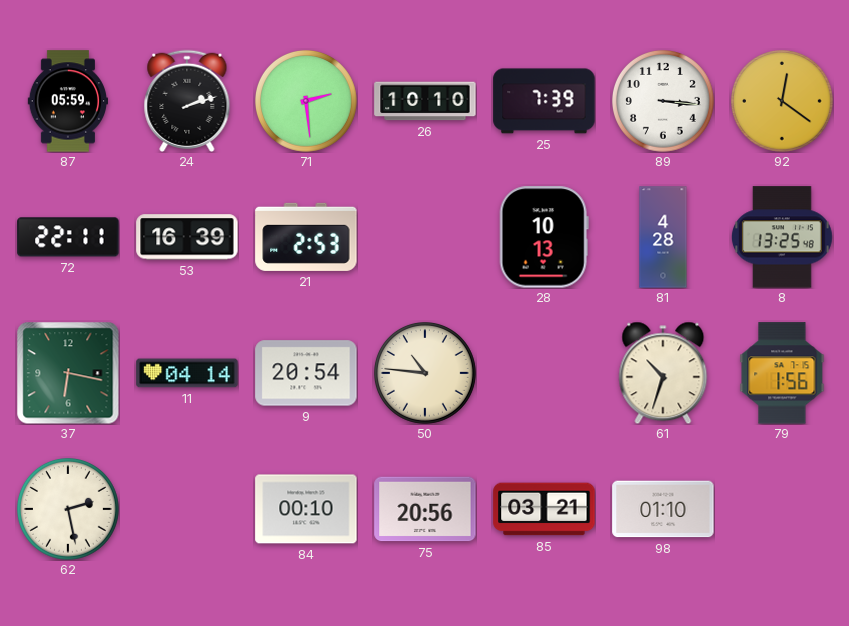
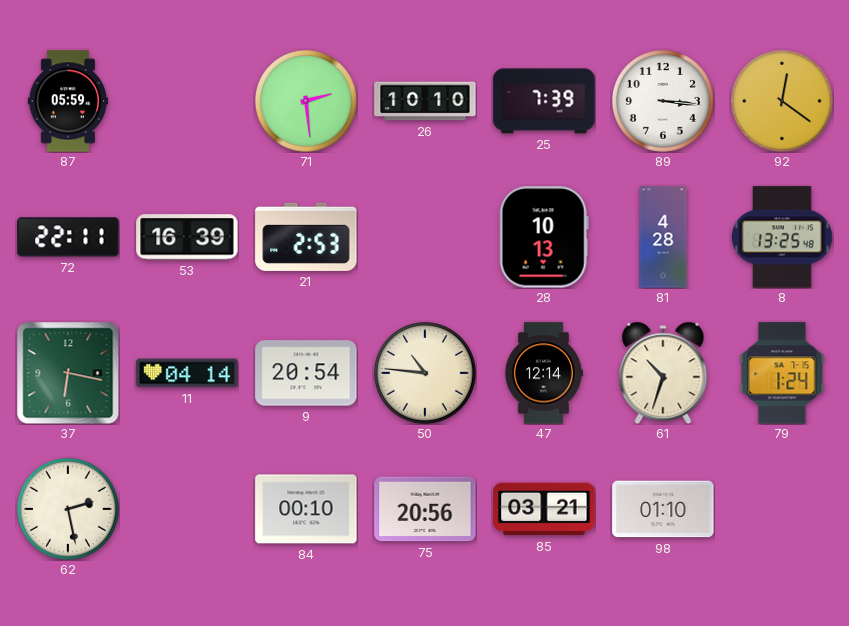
24: 2:12 -> none (187, 101)
47: none -> 12:14 (543, 373)
79: 1:56 -> 1:24 (782, 373)
